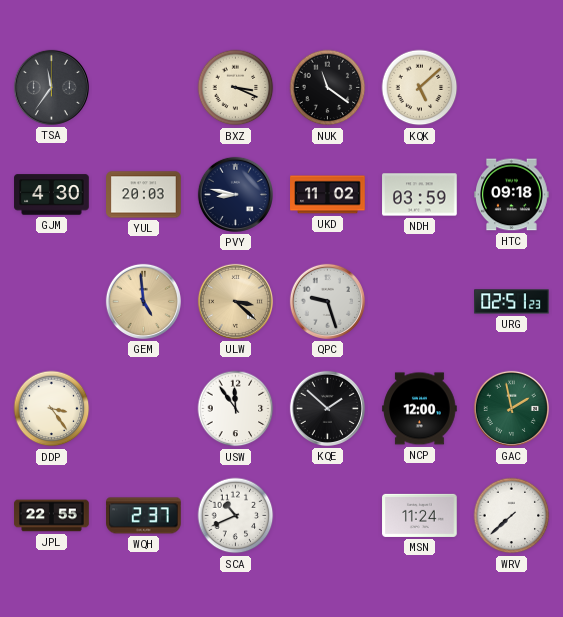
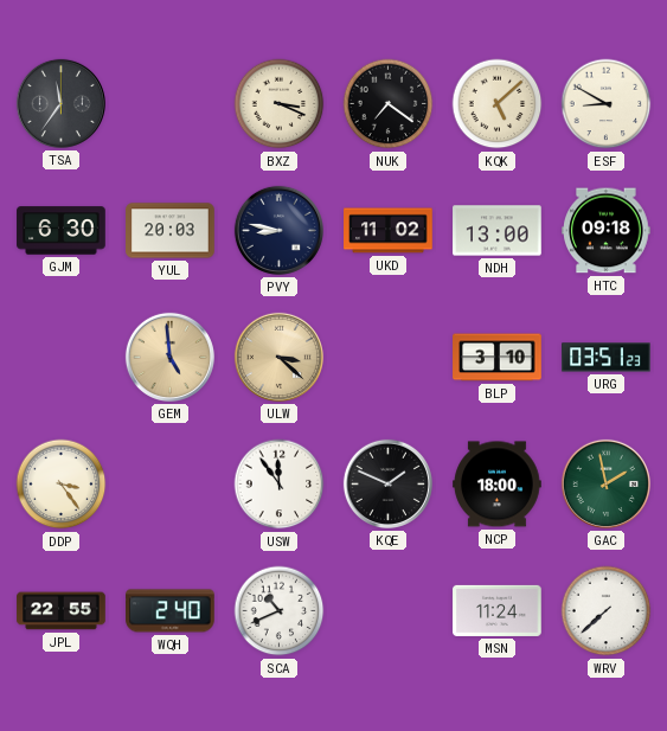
NUK: 11:21 -> 7:21 (389, 104)
ESF: none -> 8:50 (607, 104)
GJM: 4:30 -> 6:30 (62, 231)
NDH: 03:59 -> 13:00 (498, 231)
QPC: 9:27 -> none (327, 301)
BLP: none -> 3:10 (498, 358)
URG: 02:51 -> 03:51 (607, 358)
KQE: 1:52 -> 1:49 (387, 483)
NCP: 12:00 -> 18:00 (498, 485)
WQH: 2:37 -> 2:40 (171, 611)
